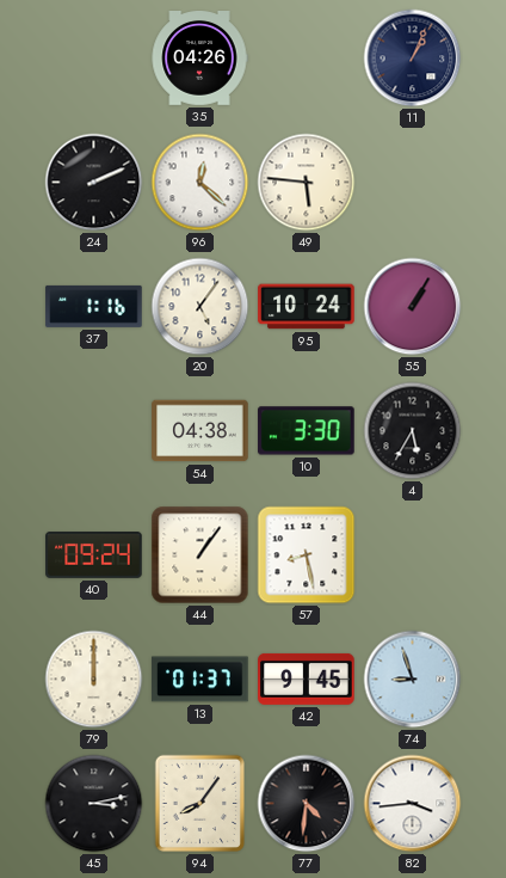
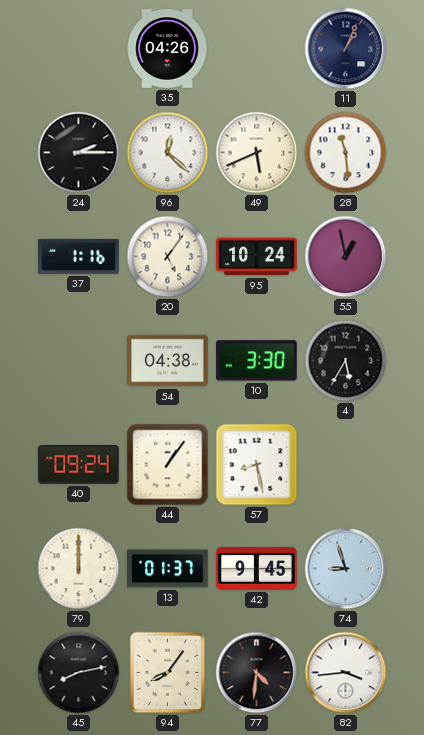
24: 2:11 -> 2:15 (79, 153)
49: 5:46 -> 5:41 (257, 153)
28: none -> 11:29 (346, 153)
55: 1:05 -> 12:58 (346, 257)
45: 3:13 -> 8:13 (79, 673)
